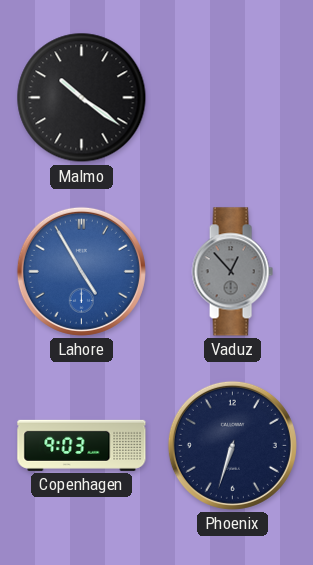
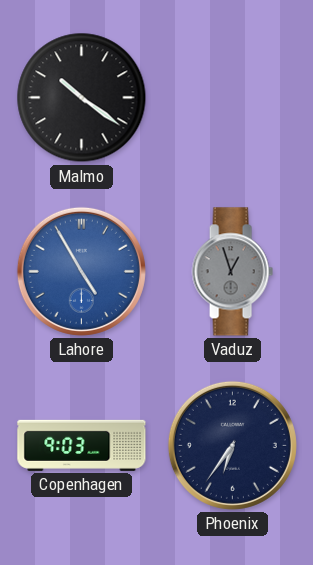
Vaduz: 12:53 -> 12:57 (232, 272)
Phoenix: 6:33 -> 6:36 (232, 445)
